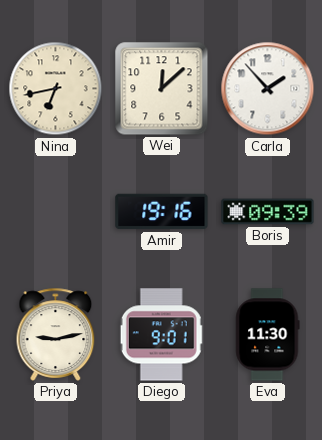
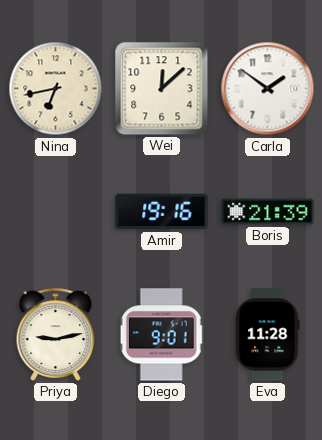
Carla: 1:53 -> 1:51 (268, 89)
Boris: 09:39 -> 21:39 (268, 212)
Eva: 11:30 -> 11:28 (268, 335)
